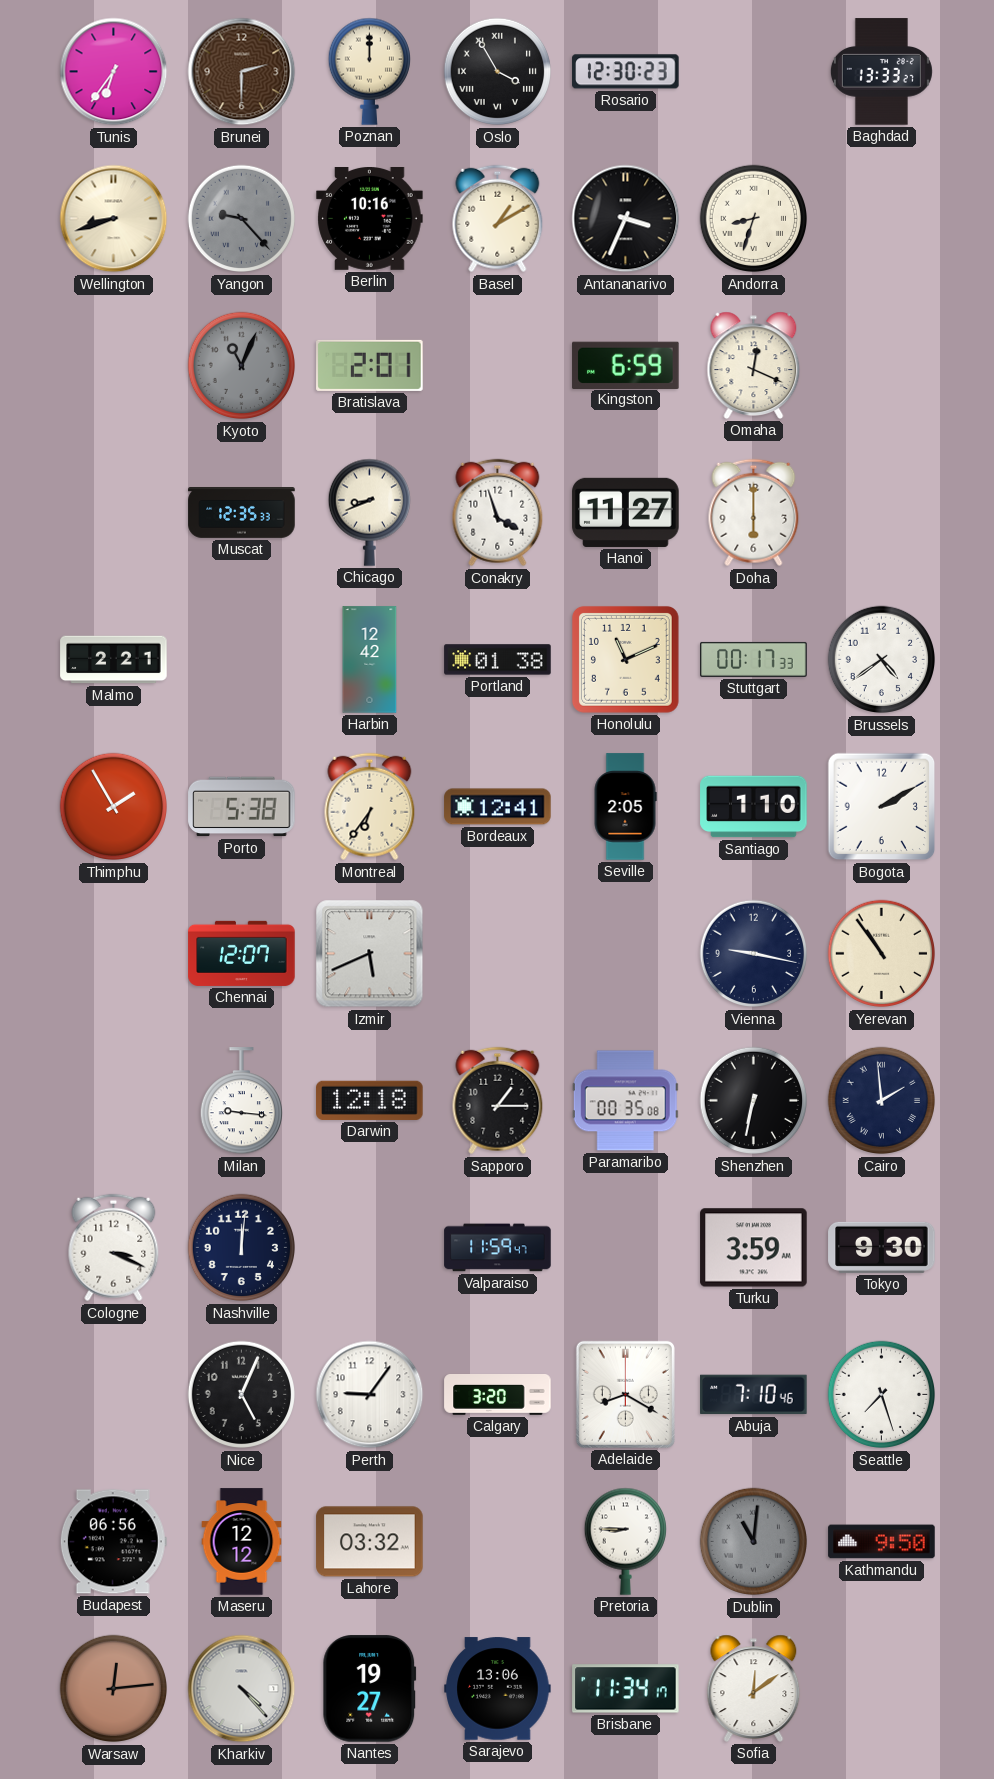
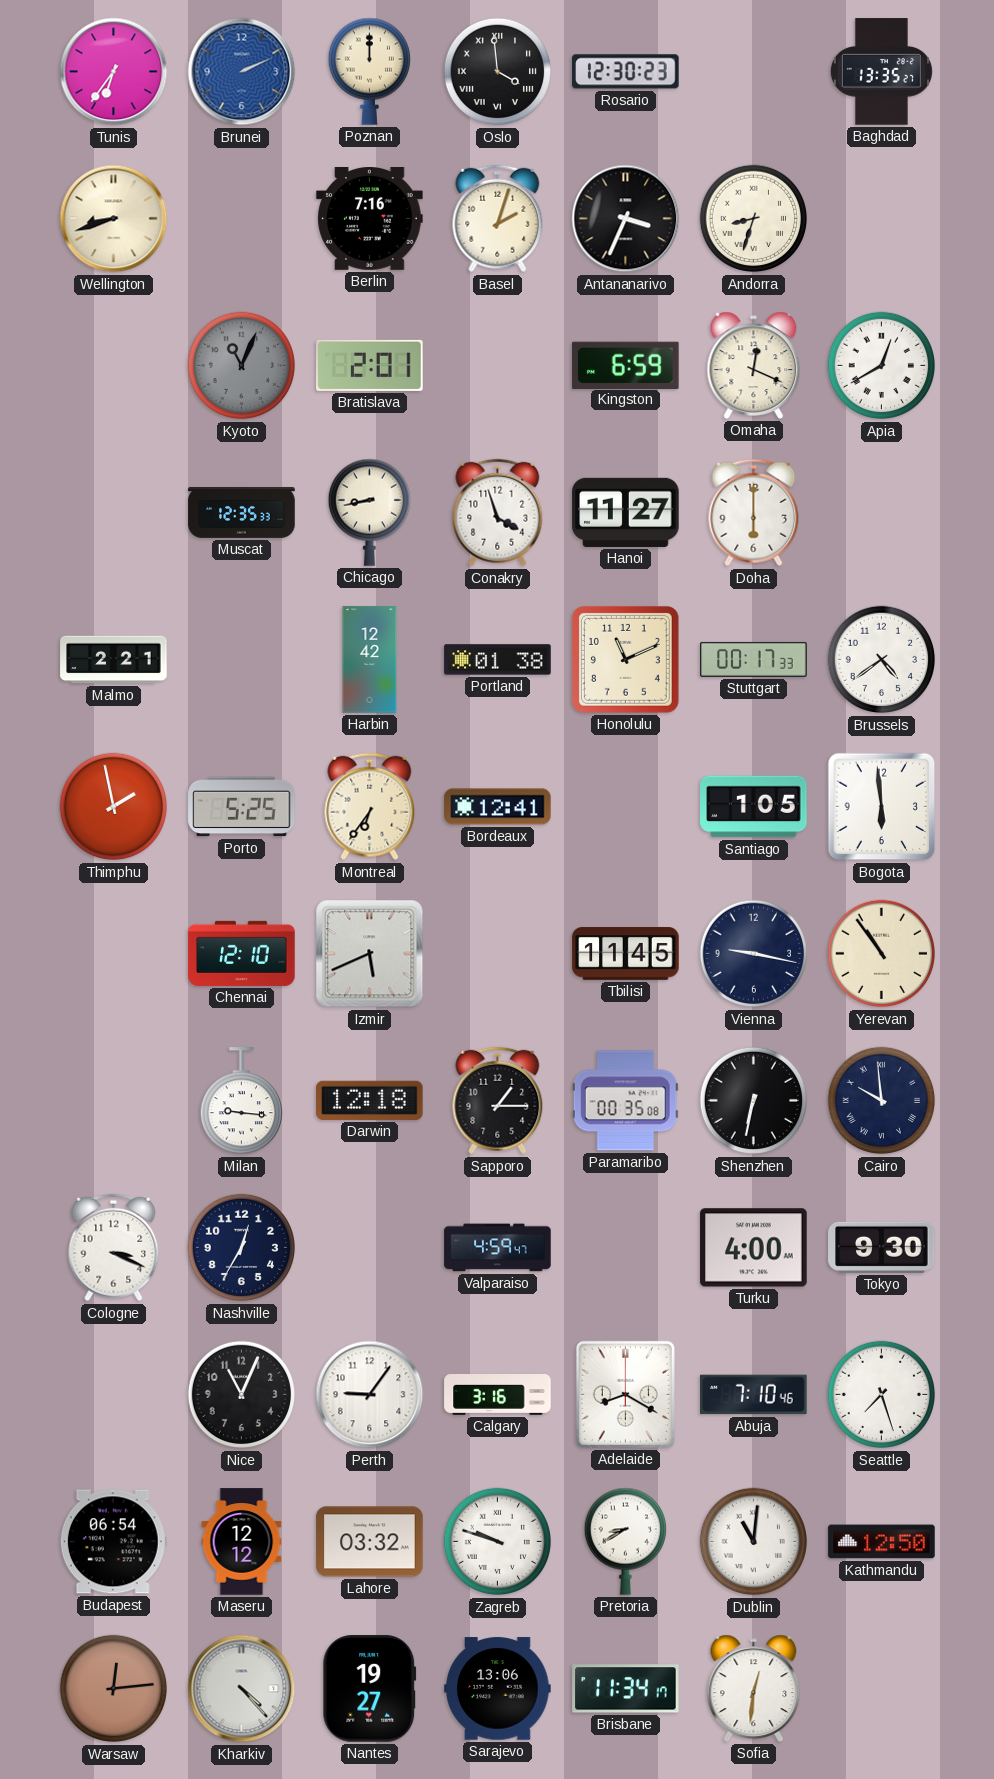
Brunei: 2:30 -> 2:11 (242, 72)
Brunei dial: brown -> blue (242, 72)
Oslo: 3:55 -> 3:59 (498, 72)
Baghdad: 13:33 -> 13:35 (881, 72)
Yangon: 9:23 -> none (242, 219)
Berlin: 10:16 -> 7:16 (370, 219)
Basel: 1:10 -> 2:03 (498, 219)
Apia: none -> 12:40 (882, 366)
Chicago: 8:41 -> 8:43 (369, 512)
Thimphu: 1:55 -> 1:58 (114, 807)
Porto: 5:38 -> 5:25 (242, 807)
Seville: 2:05 -> none (625, 807)
Santiago: 1:10 -> 1:05 (754, 807)
Bogota: 2:10 -> 5:59 (882, 807)
Chennai: 12:07 -> 12:10 (242, 953)
Tbilisi: none -> 11:45 (626, 954)
Cairo: 1:59 -> 9:59 (882, 1101)
Nashville: 12:01 -> 12:35 (242, 1248)
Valparaiso: 11:59 -> 4:59 (498, 1248)
Turku: 3:59 -> 4:00 (754, 1248)
Nice: 5:04 -> 11:04 (242, 1395)
Calgary: 3:20 -> 3:16 (498, 1395)
Budapest: 06:56 -> 06:54 (113, 1542)
Zagreb: none -> 9:48 (498, 1542)
Pretoria: 8:45 -> 8:40 (625, 1541)
Dublin dial: grey -> white (754, 1542)
Kathmandu: 9:50 -> 12:50 (882, 1542)
Sofia: 12:09 -> 12:31 (754, 1688)
